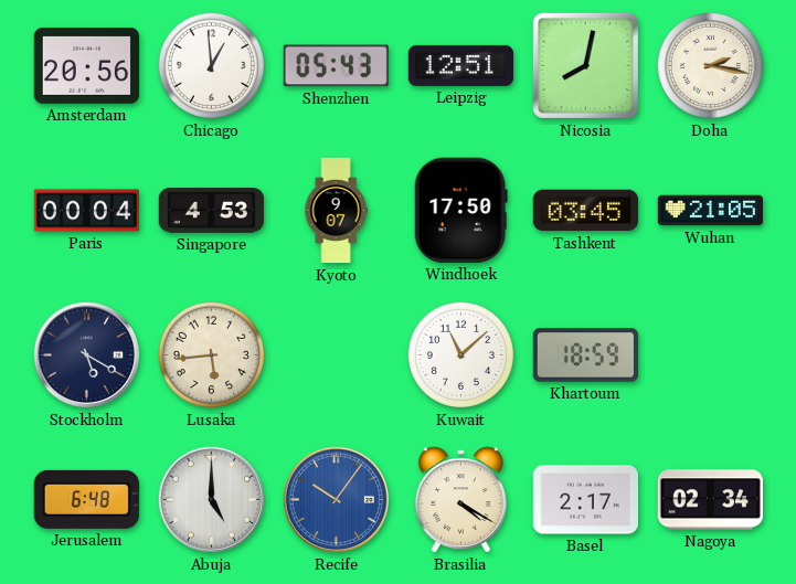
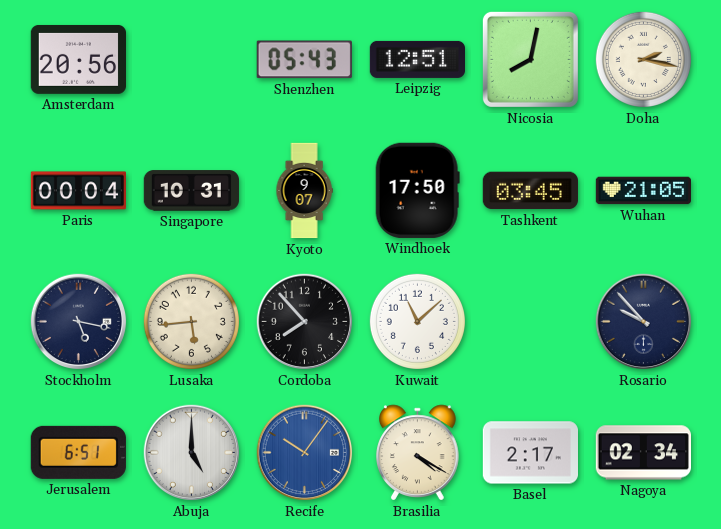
Chicago: 12:59 -> none (211, 65)
Singapore: 4:53 -> 10:31 (191, 191)
Stockholm: 5:20 -> 5:17 (79, 322)
Cordoba: none -> 7:53 (305, 322)
Khartoum: 18:59 -> none (585, 355)
Rosario: none -> 9:53 (644, 322)
Jerusalem: 6:48 -> 6:51 (78, 452)
